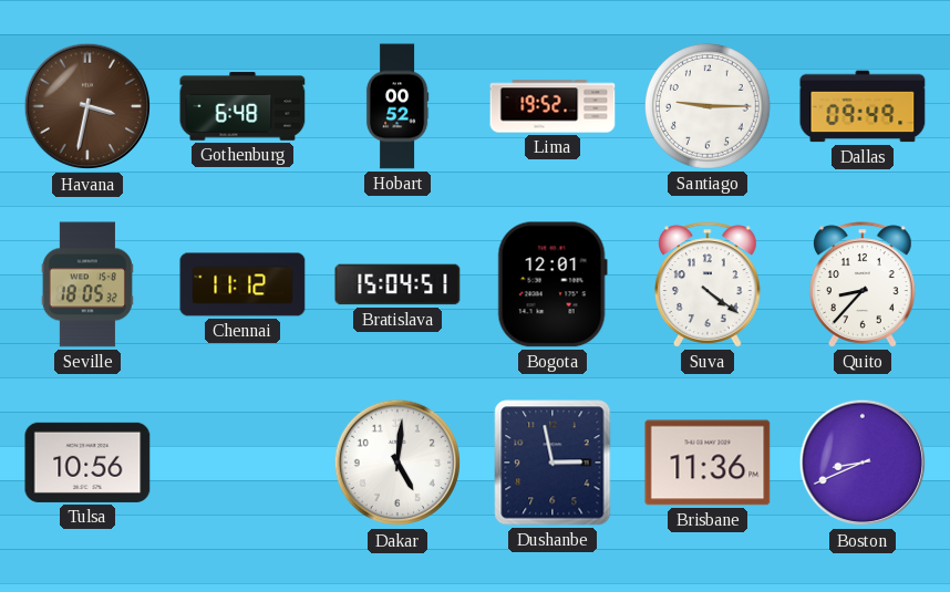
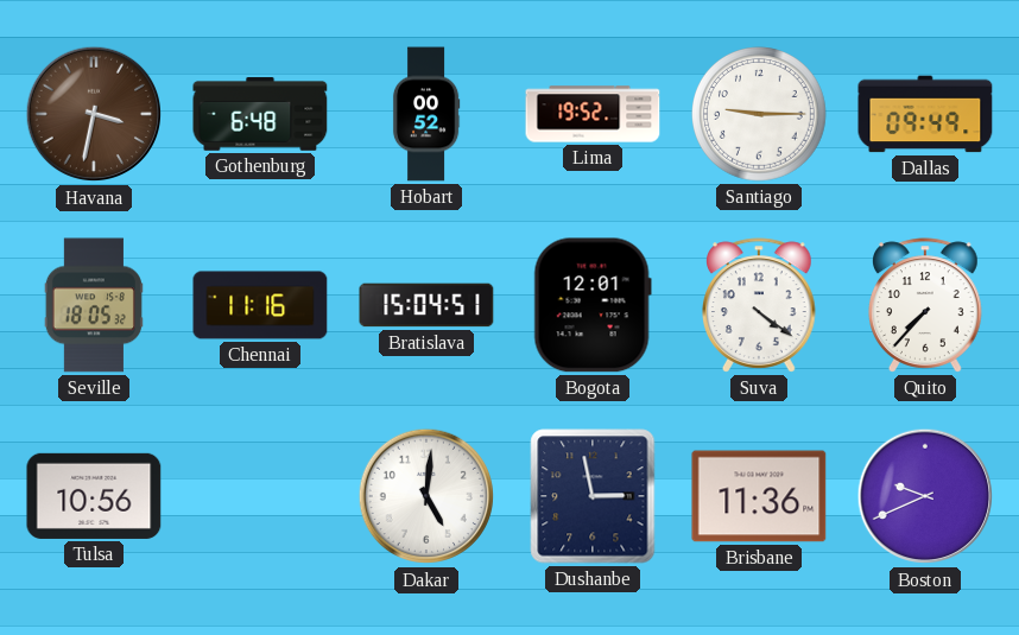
Chennai: 11:12 -> 11:16 (260, 305)
Quito: 8:37 -> 7:37 (926, 305)
Boston: 8:41 -> 9:41 (925, 496)
